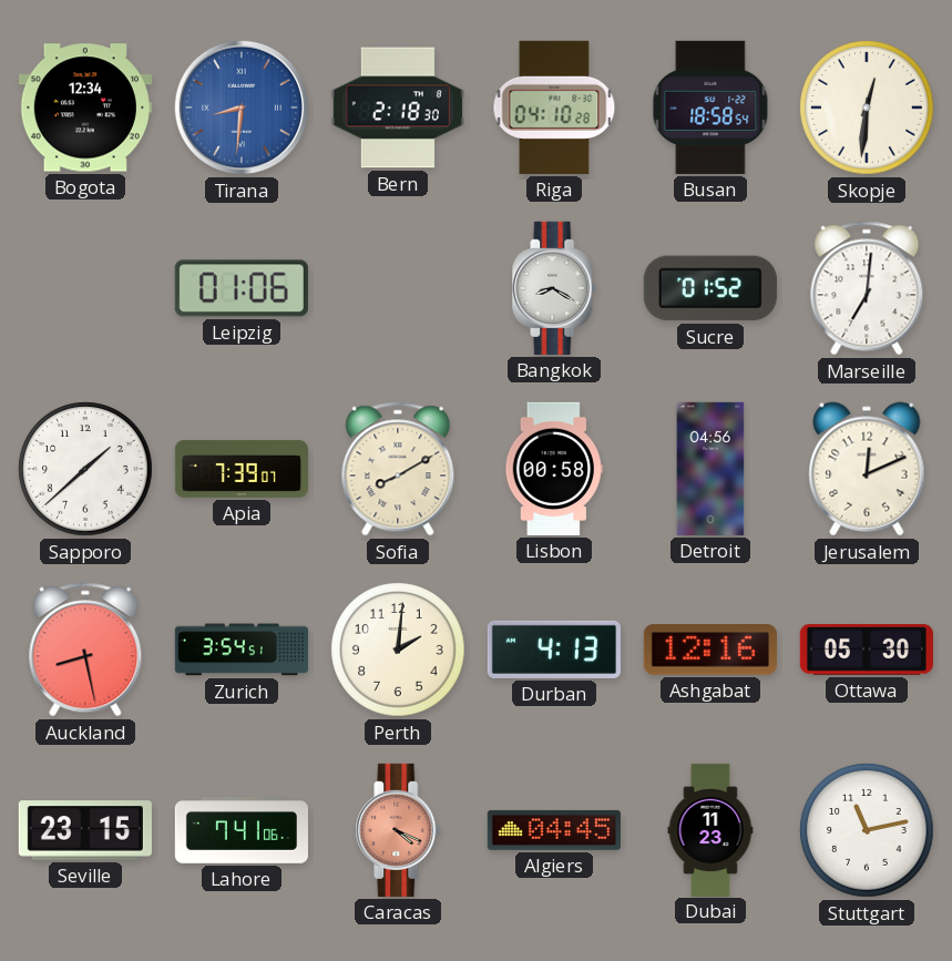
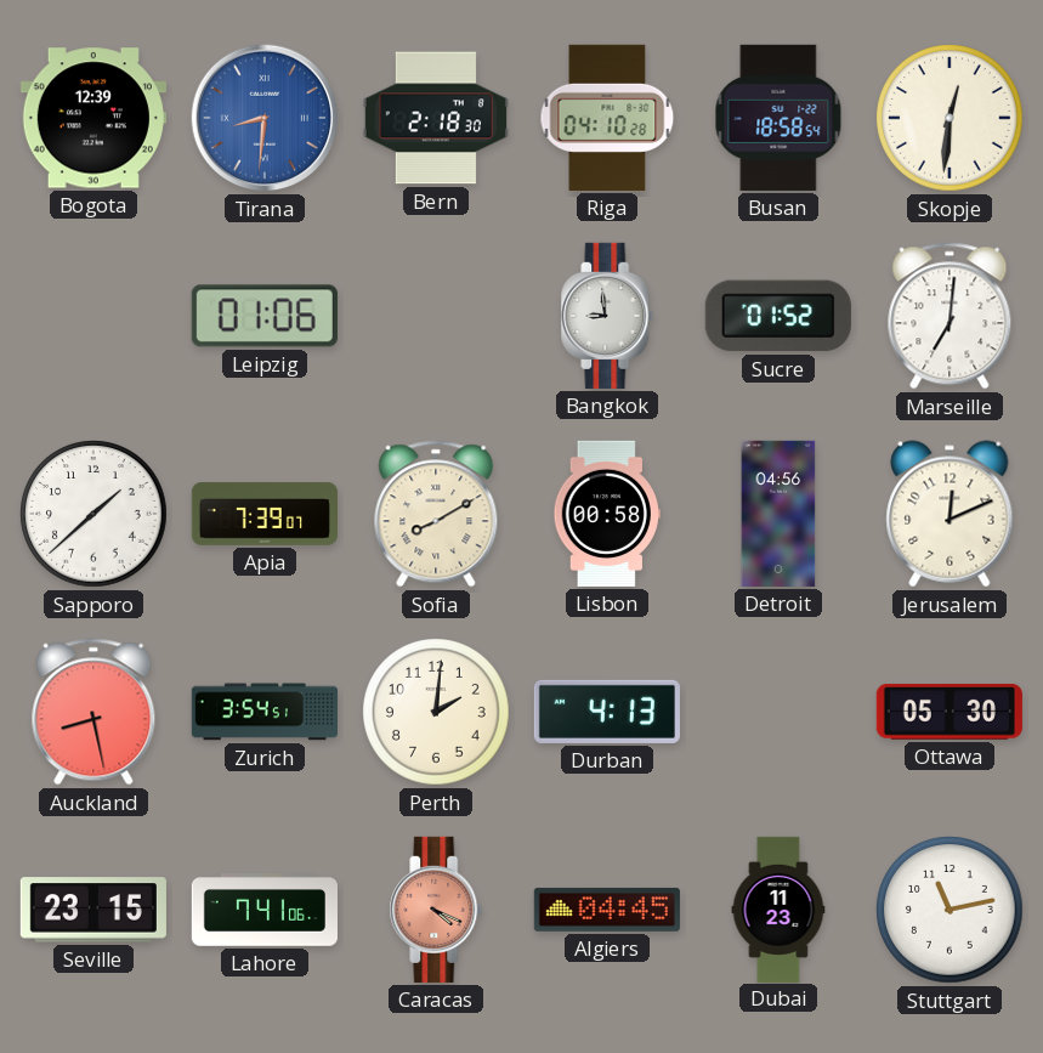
Bogota: 12:34 -> 12:39 (93, 118)
Bangkok: 8:20 -> 8:59 (607, 316)
Ashgabat: 12:16 -> none (710, 650)
